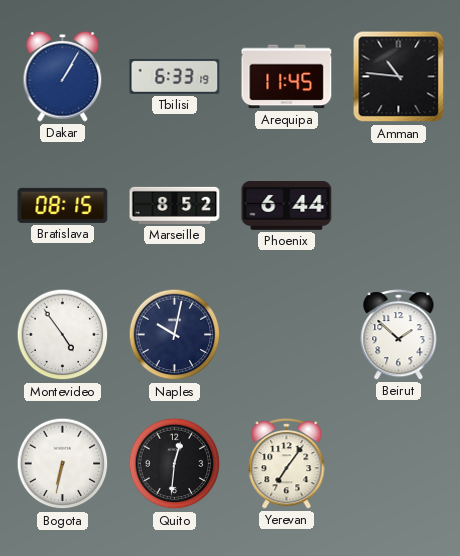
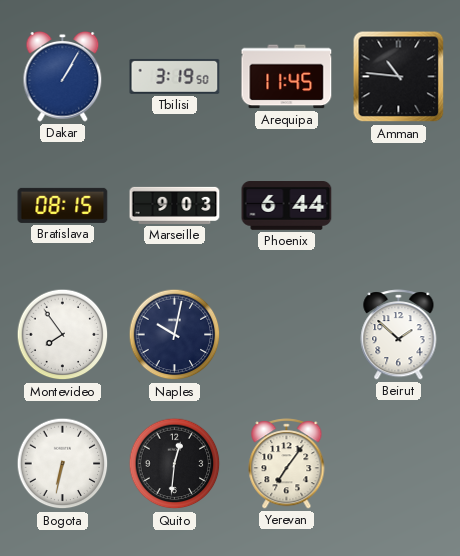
Tbilisi: 6:33 -> 3:19 (175, 76)
Marseille: 8:52 -> 9:03 (175, 205)
Montevideo: 4:54 -> 7:54 (63, 335)
